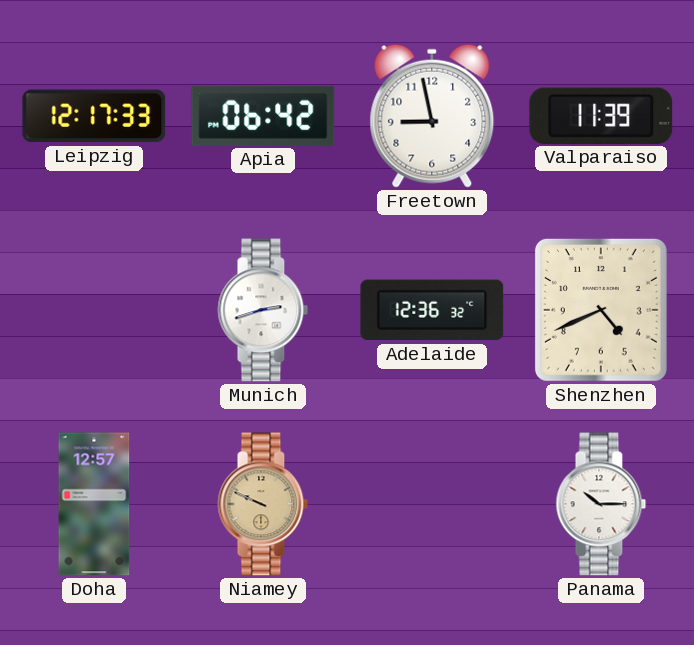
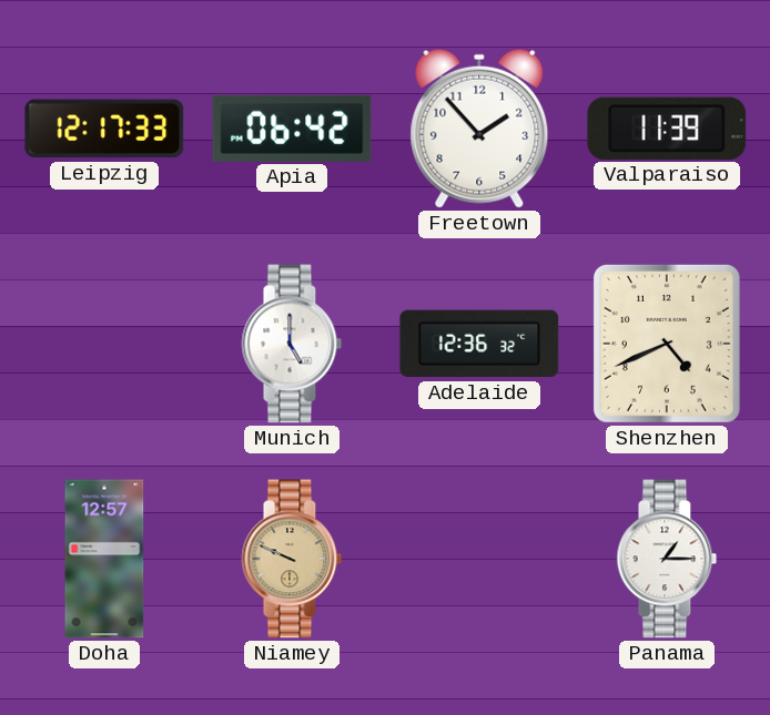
Freetown: 8:58 -> 1:53 (479, 129)
Munich: 2:42 -> 5:00 (292, 344)
Panama: 10:15 -> 1:15 (667, 559)
